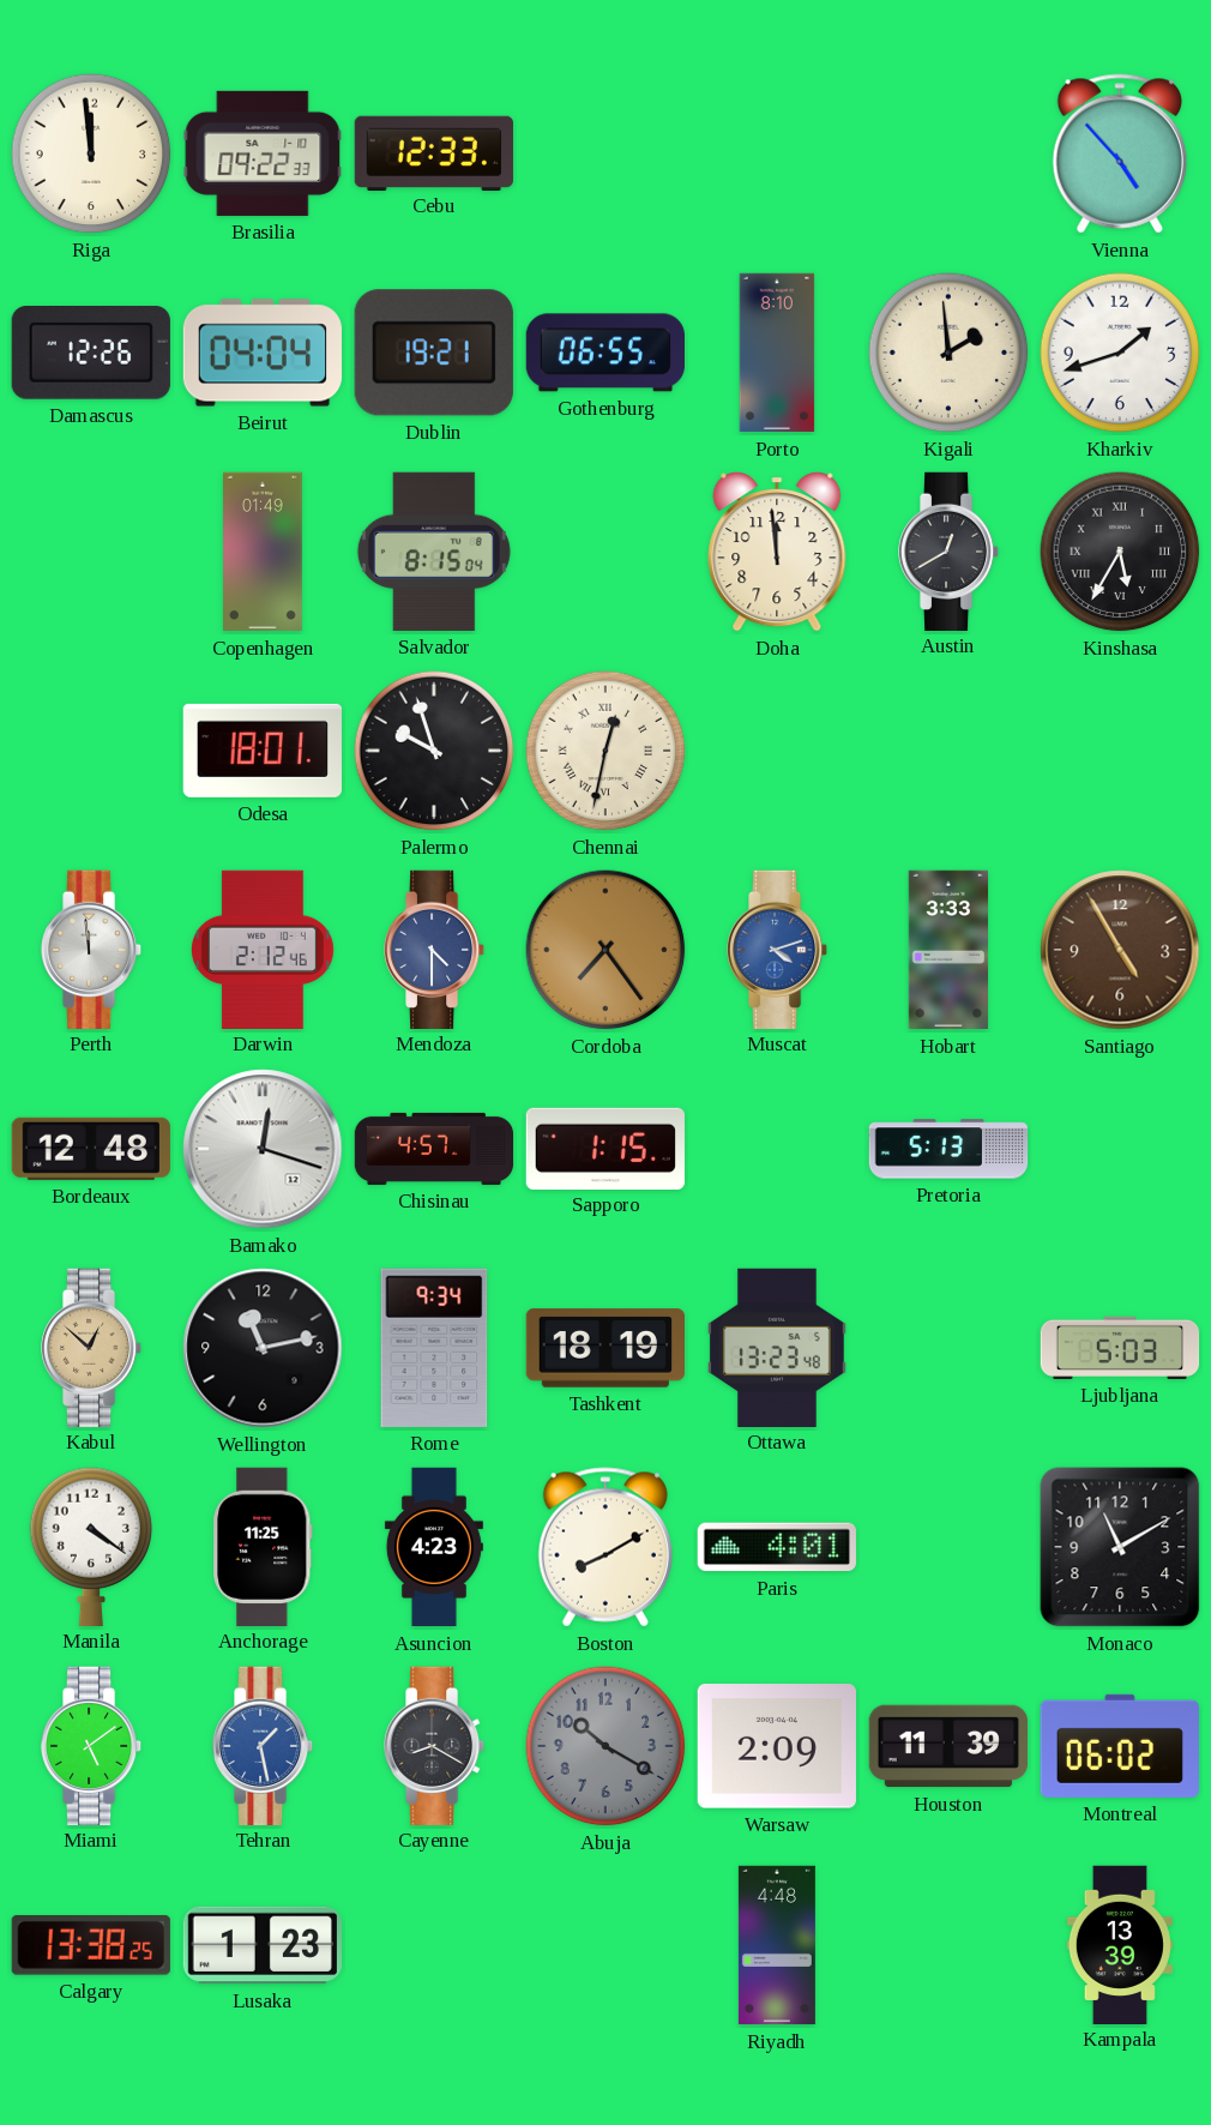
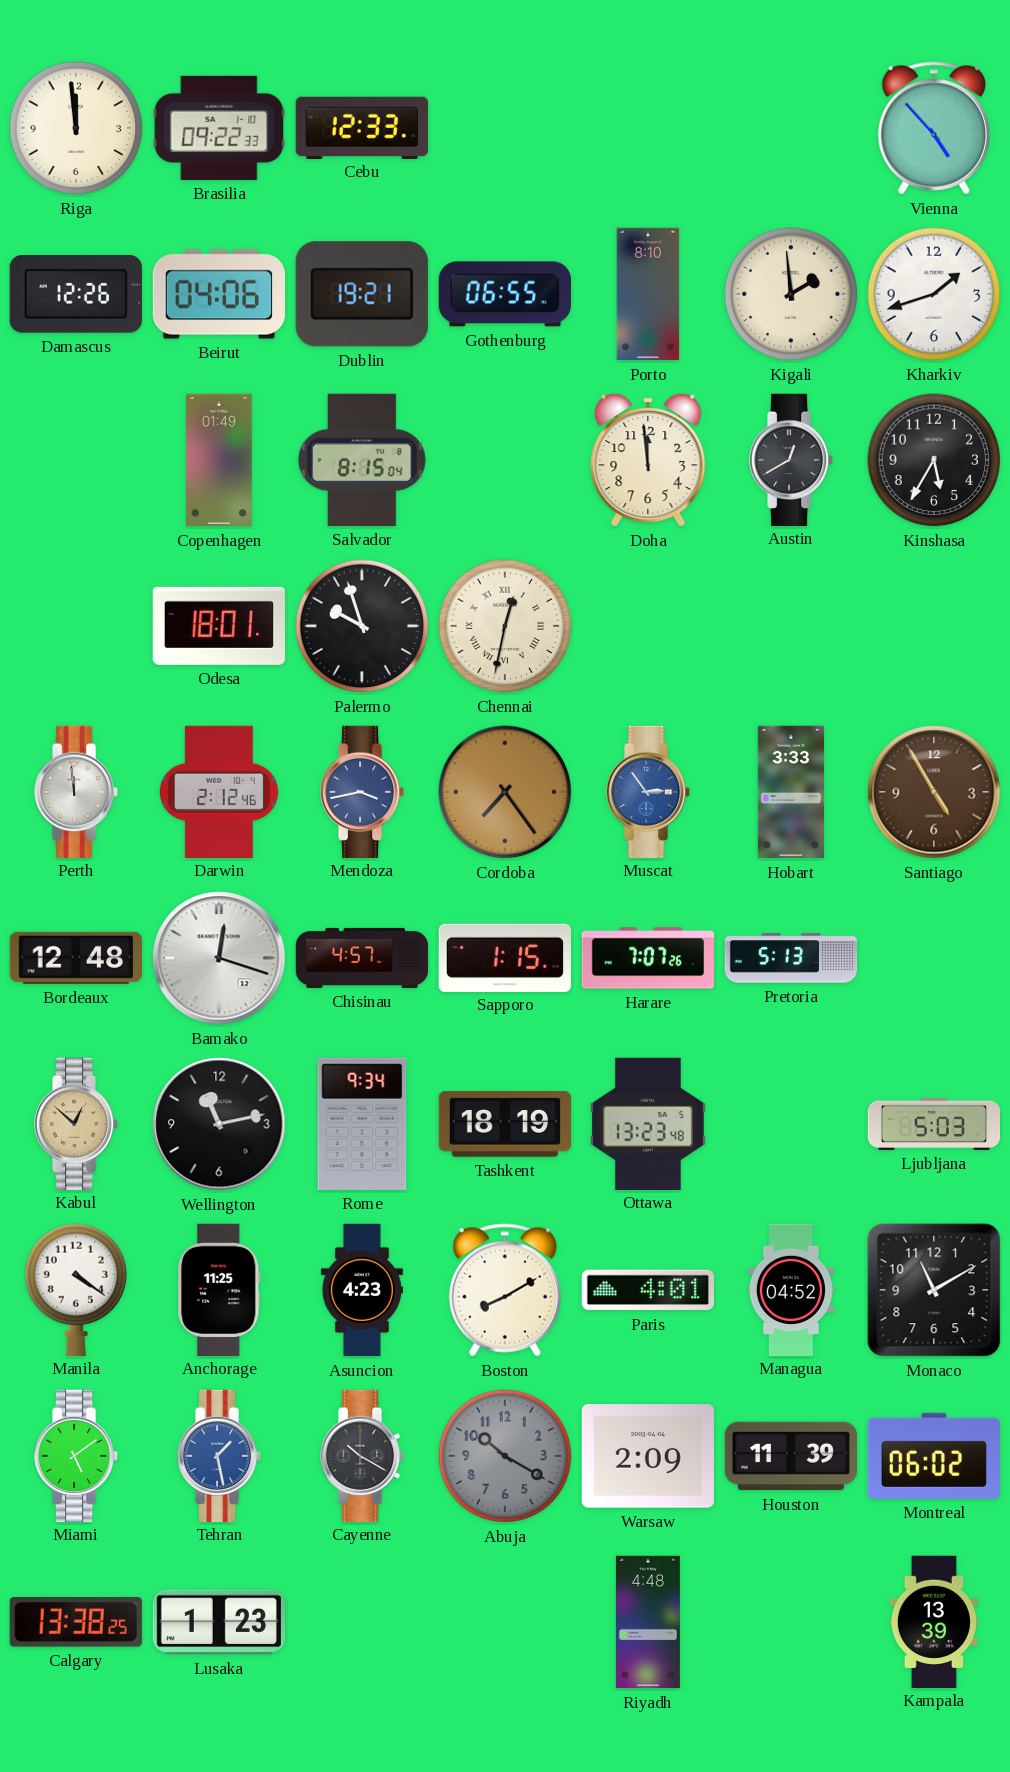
Beirut: 04:04 -> 04:06 (218, 294)
Kinshasa numerals: Roman -> Arabic (934, 460)
Mendoza: 4:30 -> 3:43 (362, 791)
Muscat: 4:12 -> 2:54 (648, 791)
Harare: none -> 7:07 (647, 958)
Managua: none -> 04:52 (791, 1289)
Cayenne: 8:20 -> 10:20 (362, 1455)
